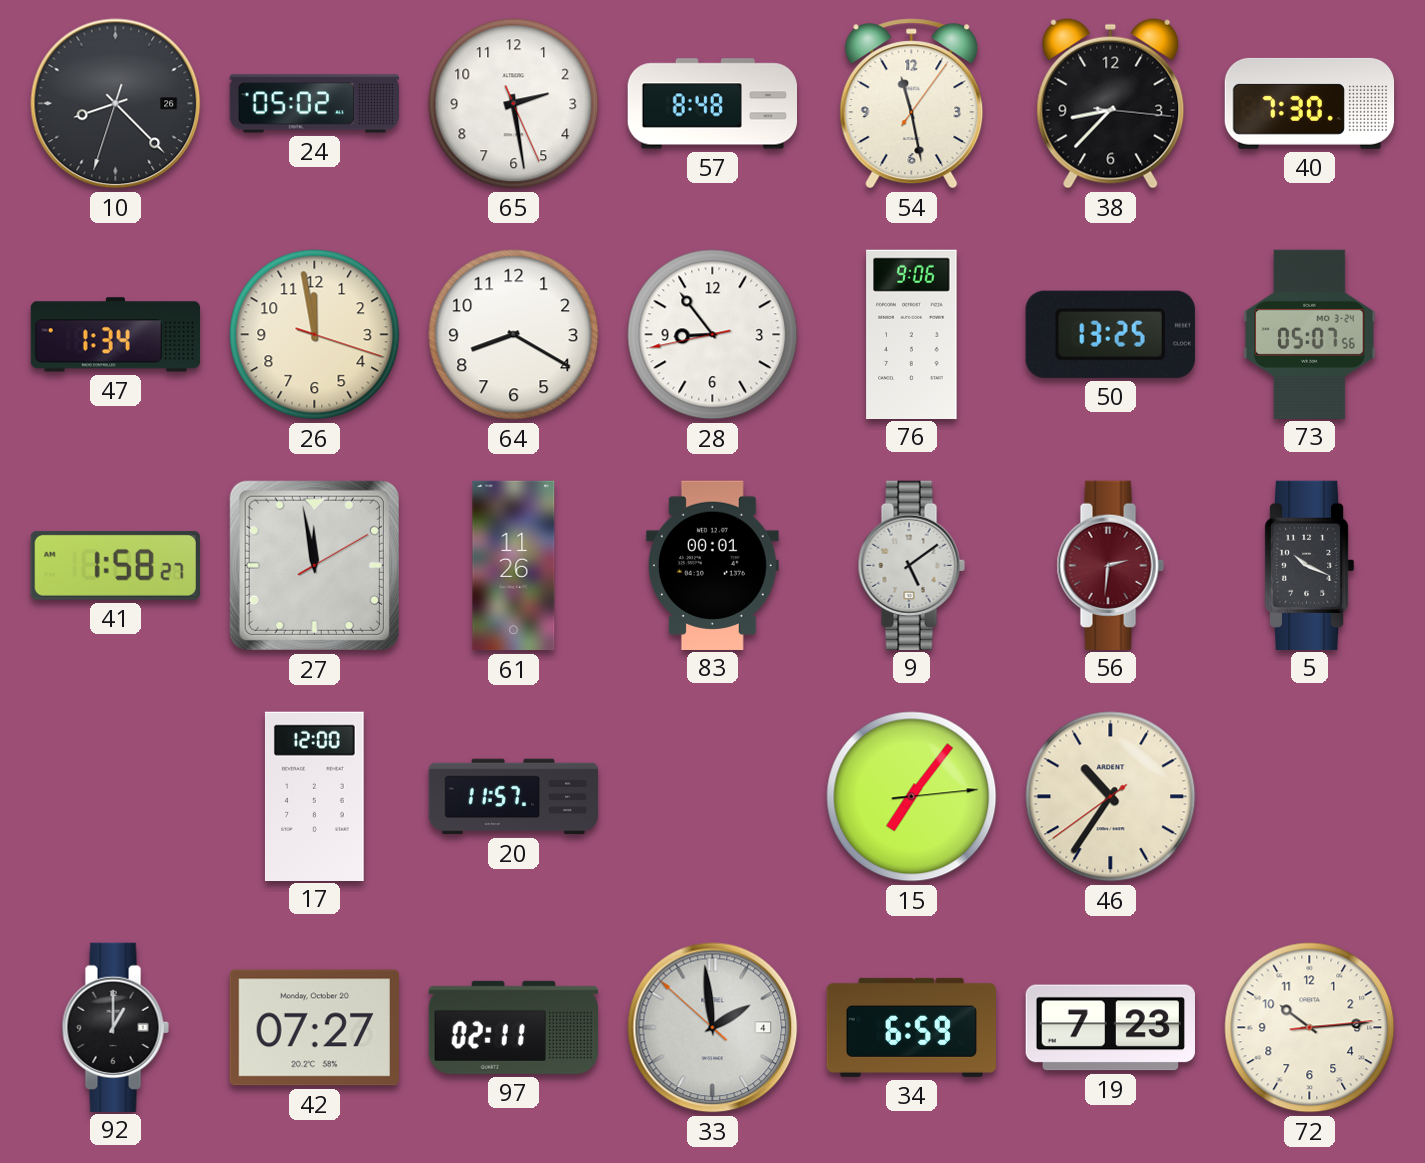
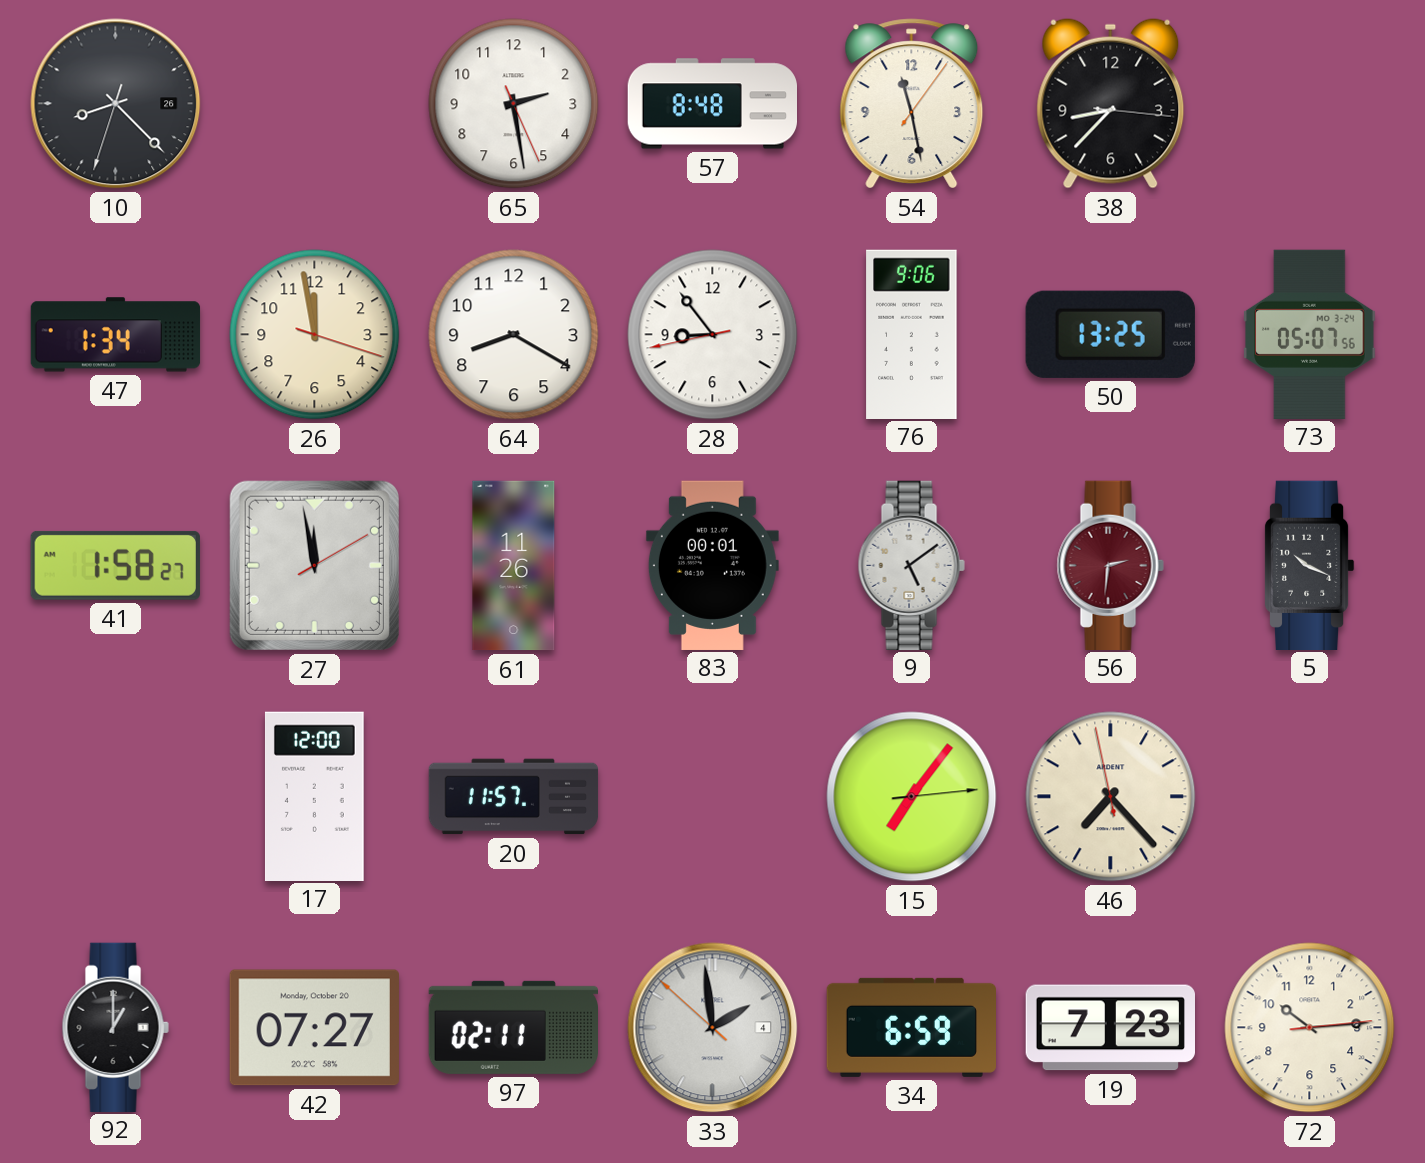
24: 05:02 -> none (315, 104)
40: 7:30 -> none (1310, 103)
46: 10:35 -> 7:22 (1111, 797)
